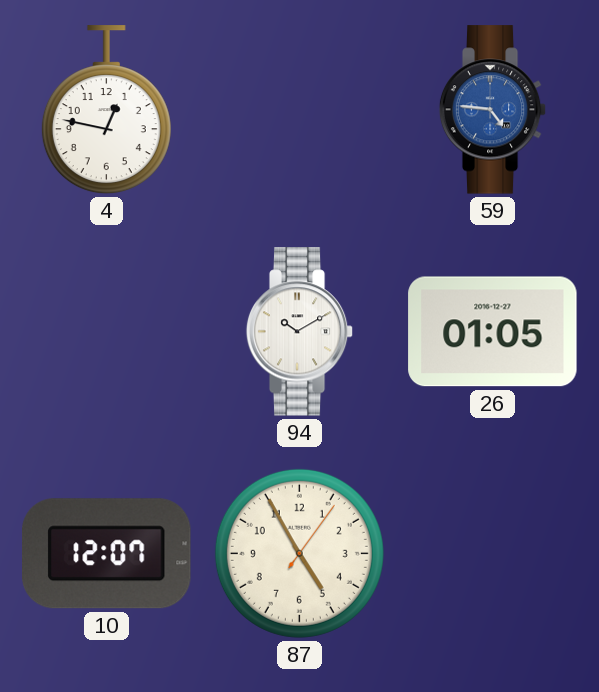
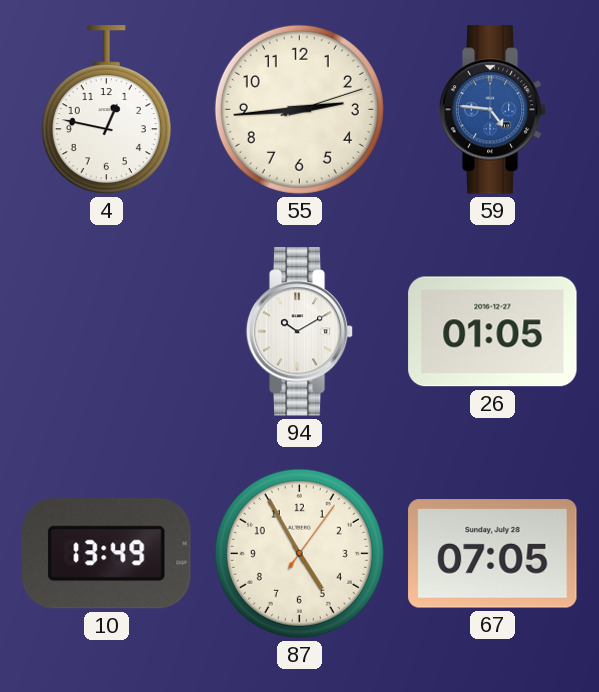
55: none -> 2:44 (299, 109)
10: 12:07 -> 13:49 (107, 554)
67: none -> 07:05 (493, 554)
